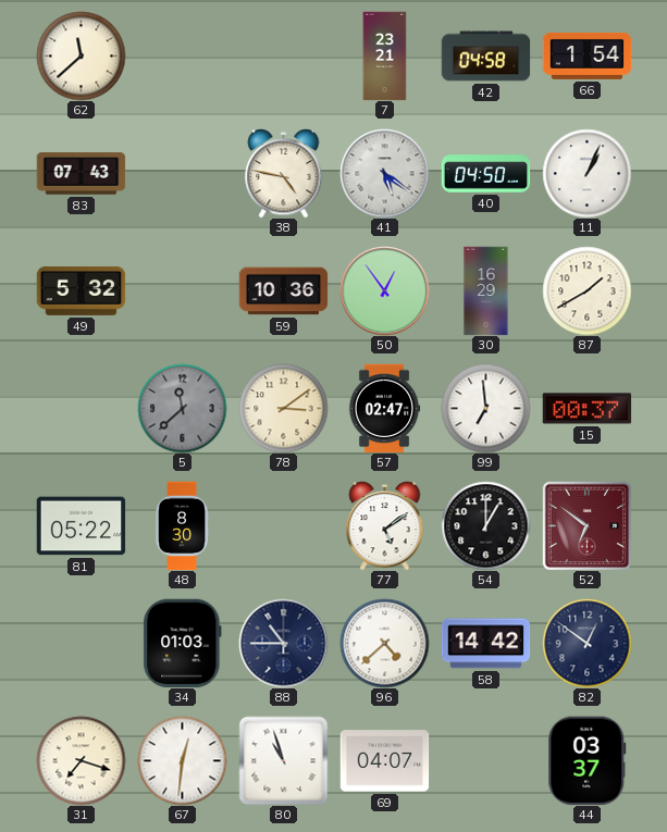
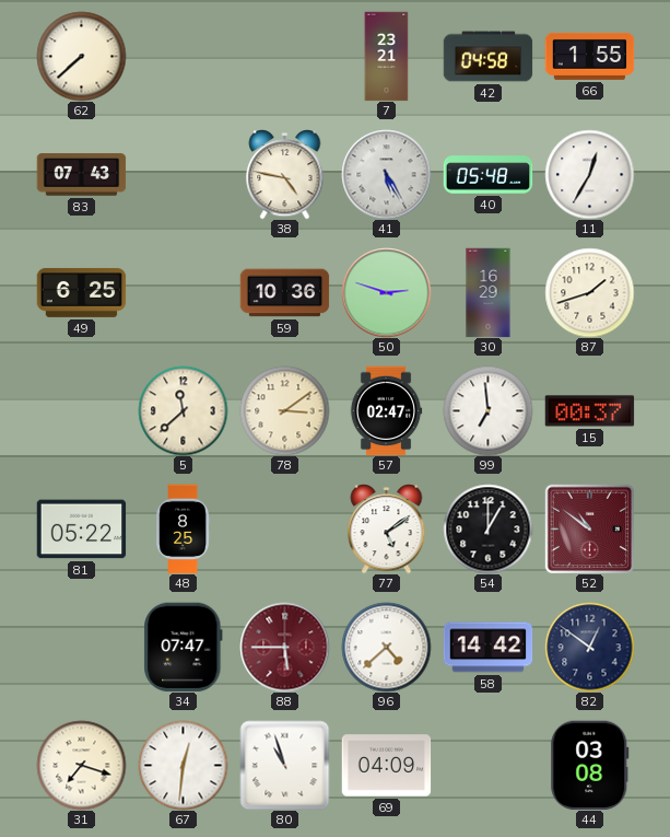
62: 11:38 -> 7:38 (81, 56)
66: 1:54 -> 1:55 (589, 56)
41: 5:21 -> 5:25 (386, 174)
40: 04:50 -> 05:48 (487, 175)
11: 1:04 -> 12:35 (589, 174)
49: 5:32 -> 6:25 (81, 292)
50: 12:54 -> 2:48 (386, 292)
87: 1:40 -> 1:42 (589, 292)
5 dial: grey -> cream (183, 410)
48: 8:30 -> 8:25 (184, 528)
52: 6:51 -> 10:51 (589, 528)
34: 01:03 -> 07:47 (184, 647)
88: 10:45 -> 5:45 (284, 647)
88 dial: navy -> burgundy (284, 647)
69: 04:07 -> 04:09 (386, 766)
44: 03:37 -> 03:08 (590, 765)
